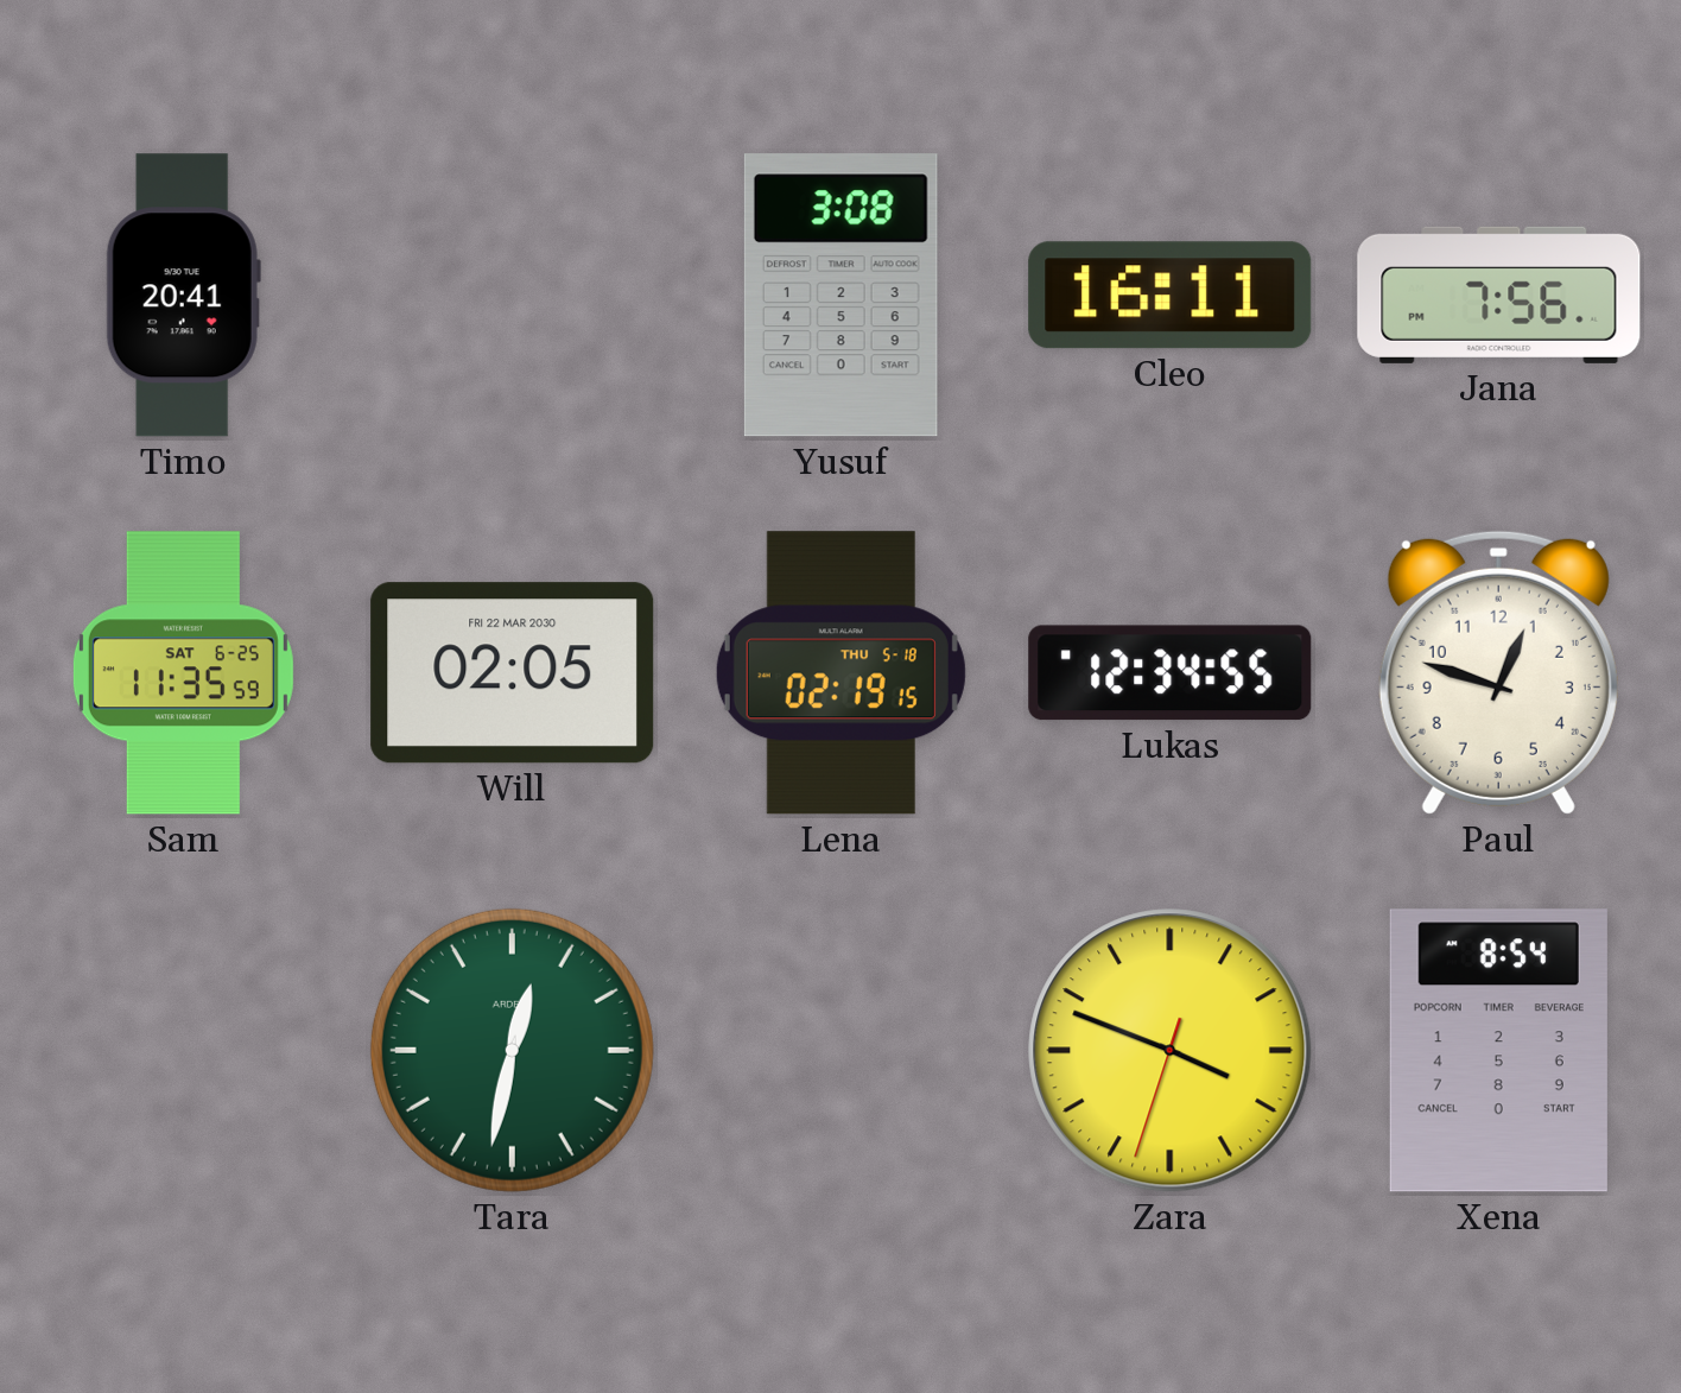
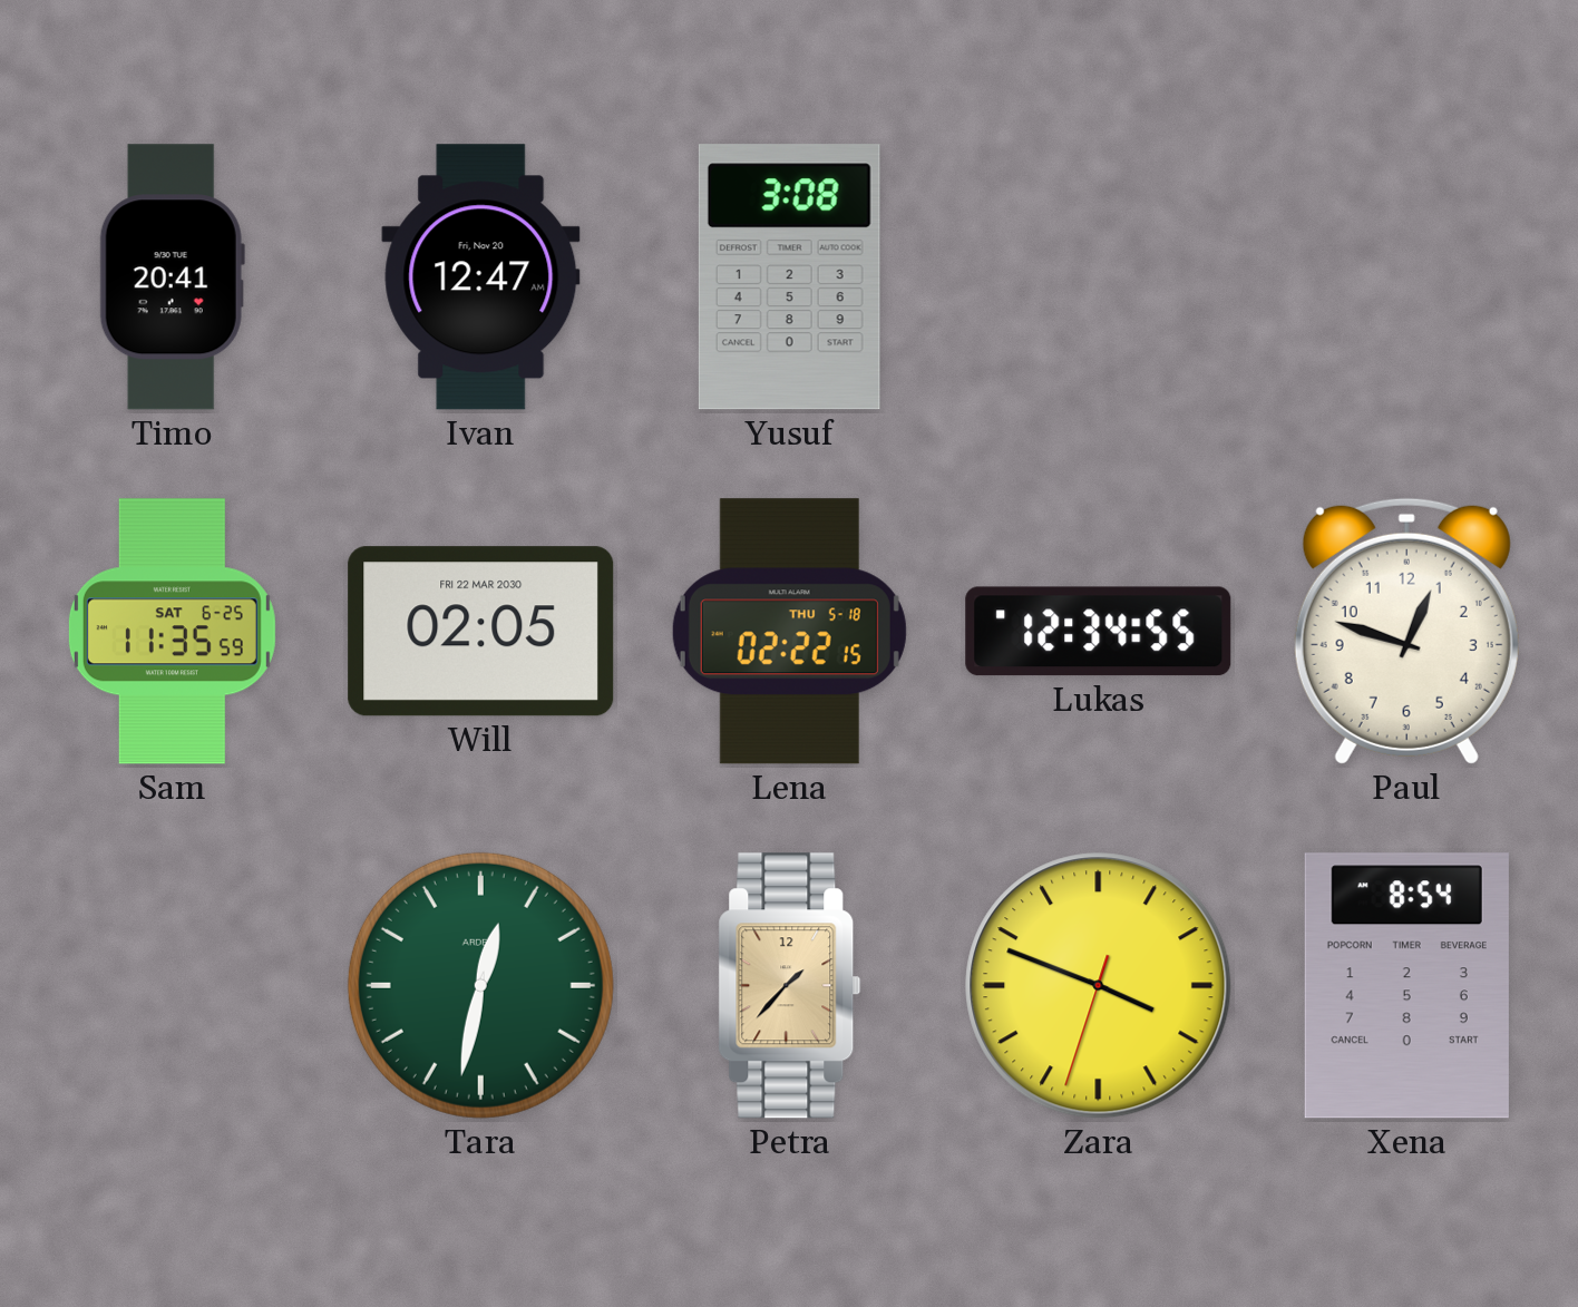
Ivan: none -> 12:47 (481, 277)
Cleo: 16:11 -> none (1171, 296)
Jana: 7:56 -> none (1499, 295)
Lena: 02:19 -> 02:22 (789, 632)
Petra: none -> 1:37 (790, 986)
